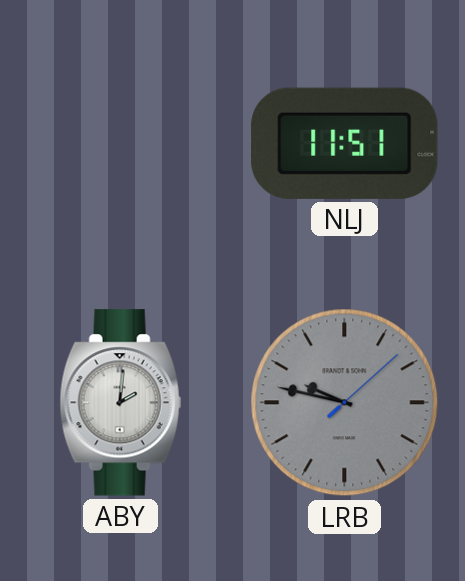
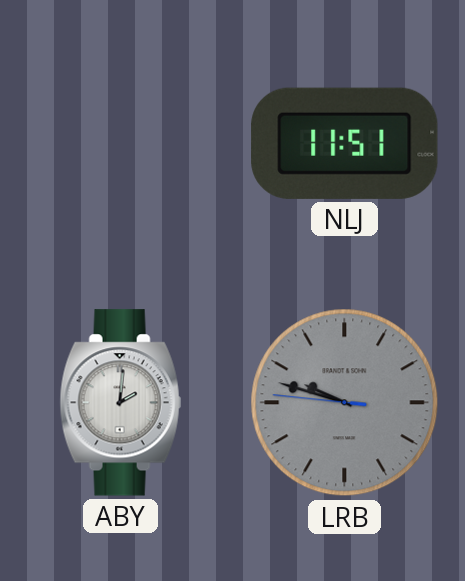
LRB: 9:47:08 -> 9:47:46 (345, 403)
